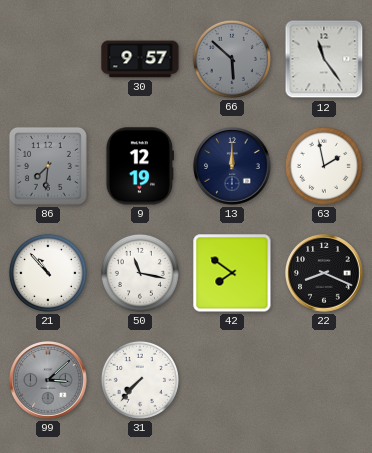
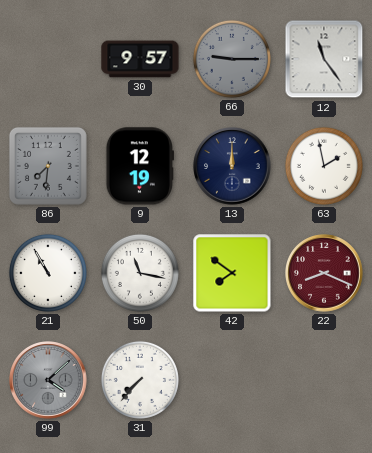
66: 5:52 -> 9:15 (232, 59)
21: 10:53 -> 10:55 (48, 273)
22 dial: black -> burgundy (324, 273)
99: 3:08 -> 4:08 (48, 380)
